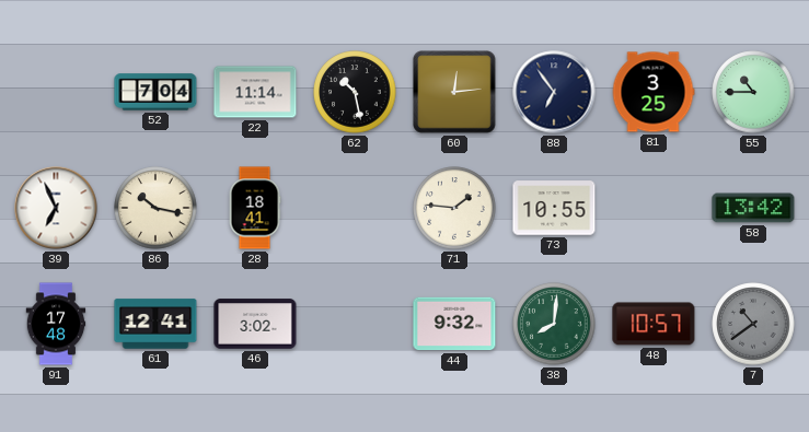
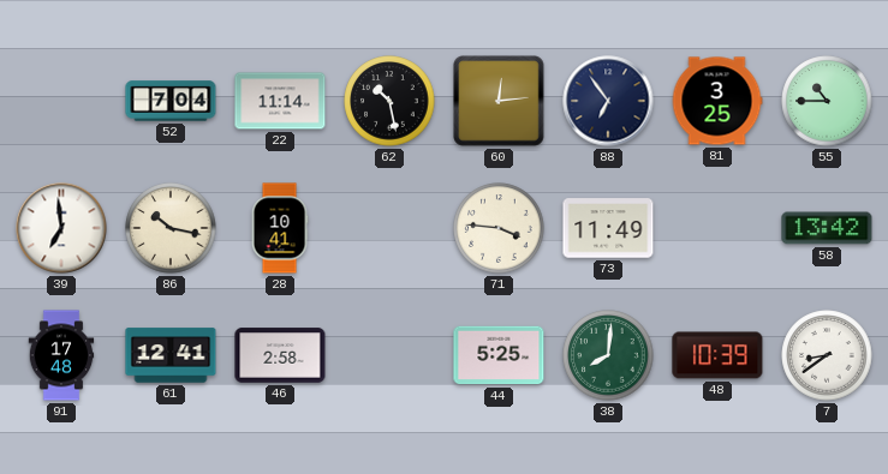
39: 6:56 -> 6:59 (61, 228)
28: 18:41 -> 10:41 (280, 228)
71: 1:46 -> 3:46 (499, 228)
73: 10:55 -> 11:49 (608, 228)
46: 3:02 -> 2:58 (280, 355)
44: 9:32 -> 5:25 (499, 355)
48: 10:57 -> 10:39 (717, 355)
7: 10:39 -> 8:39 (827, 355)
7 dial: grey -> white (827, 355)
